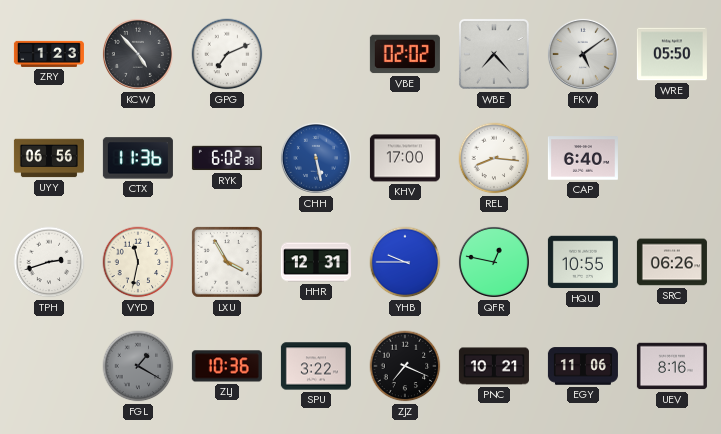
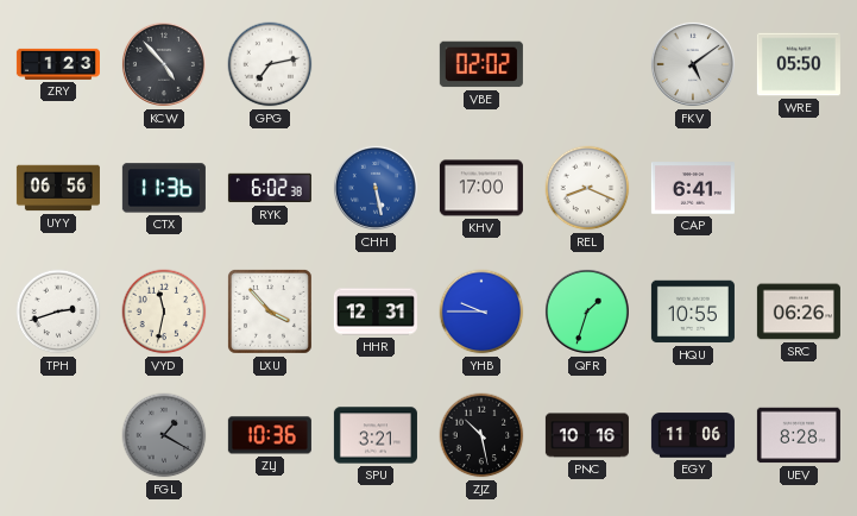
GPG: 7:11 -> 7:13 (270, 64)
WBE: 7:23 -> none (494, 54)
REL: 8:16 -> 8:19 (587, 188)
CAP: 6:40 -> 6:41 (693, 188)
LXU: 3:55 -> 3:53 (270, 312)
QFR: 12:47 -> 1:33 (587, 312)
SPU: 3:22 -> 3:21 (376, 435)
ZJZ: 7:19 -> 10:28 (481, 435)
PNC: 10:21 -> 10:16 (587, 435)
UEV: 8:16 -> 8:28 (799, 435)
